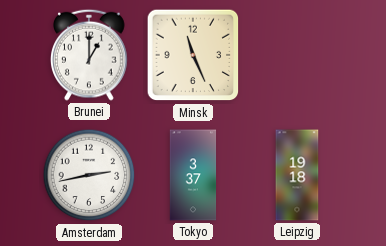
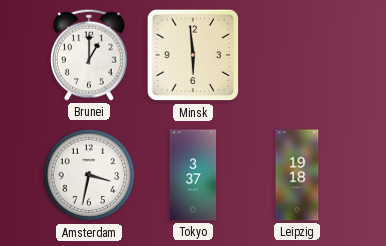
Minsk: 11:26 -> 5:59 (193, 55)
Amsterdam: 2:43 -> 3:32 (89, 175)
